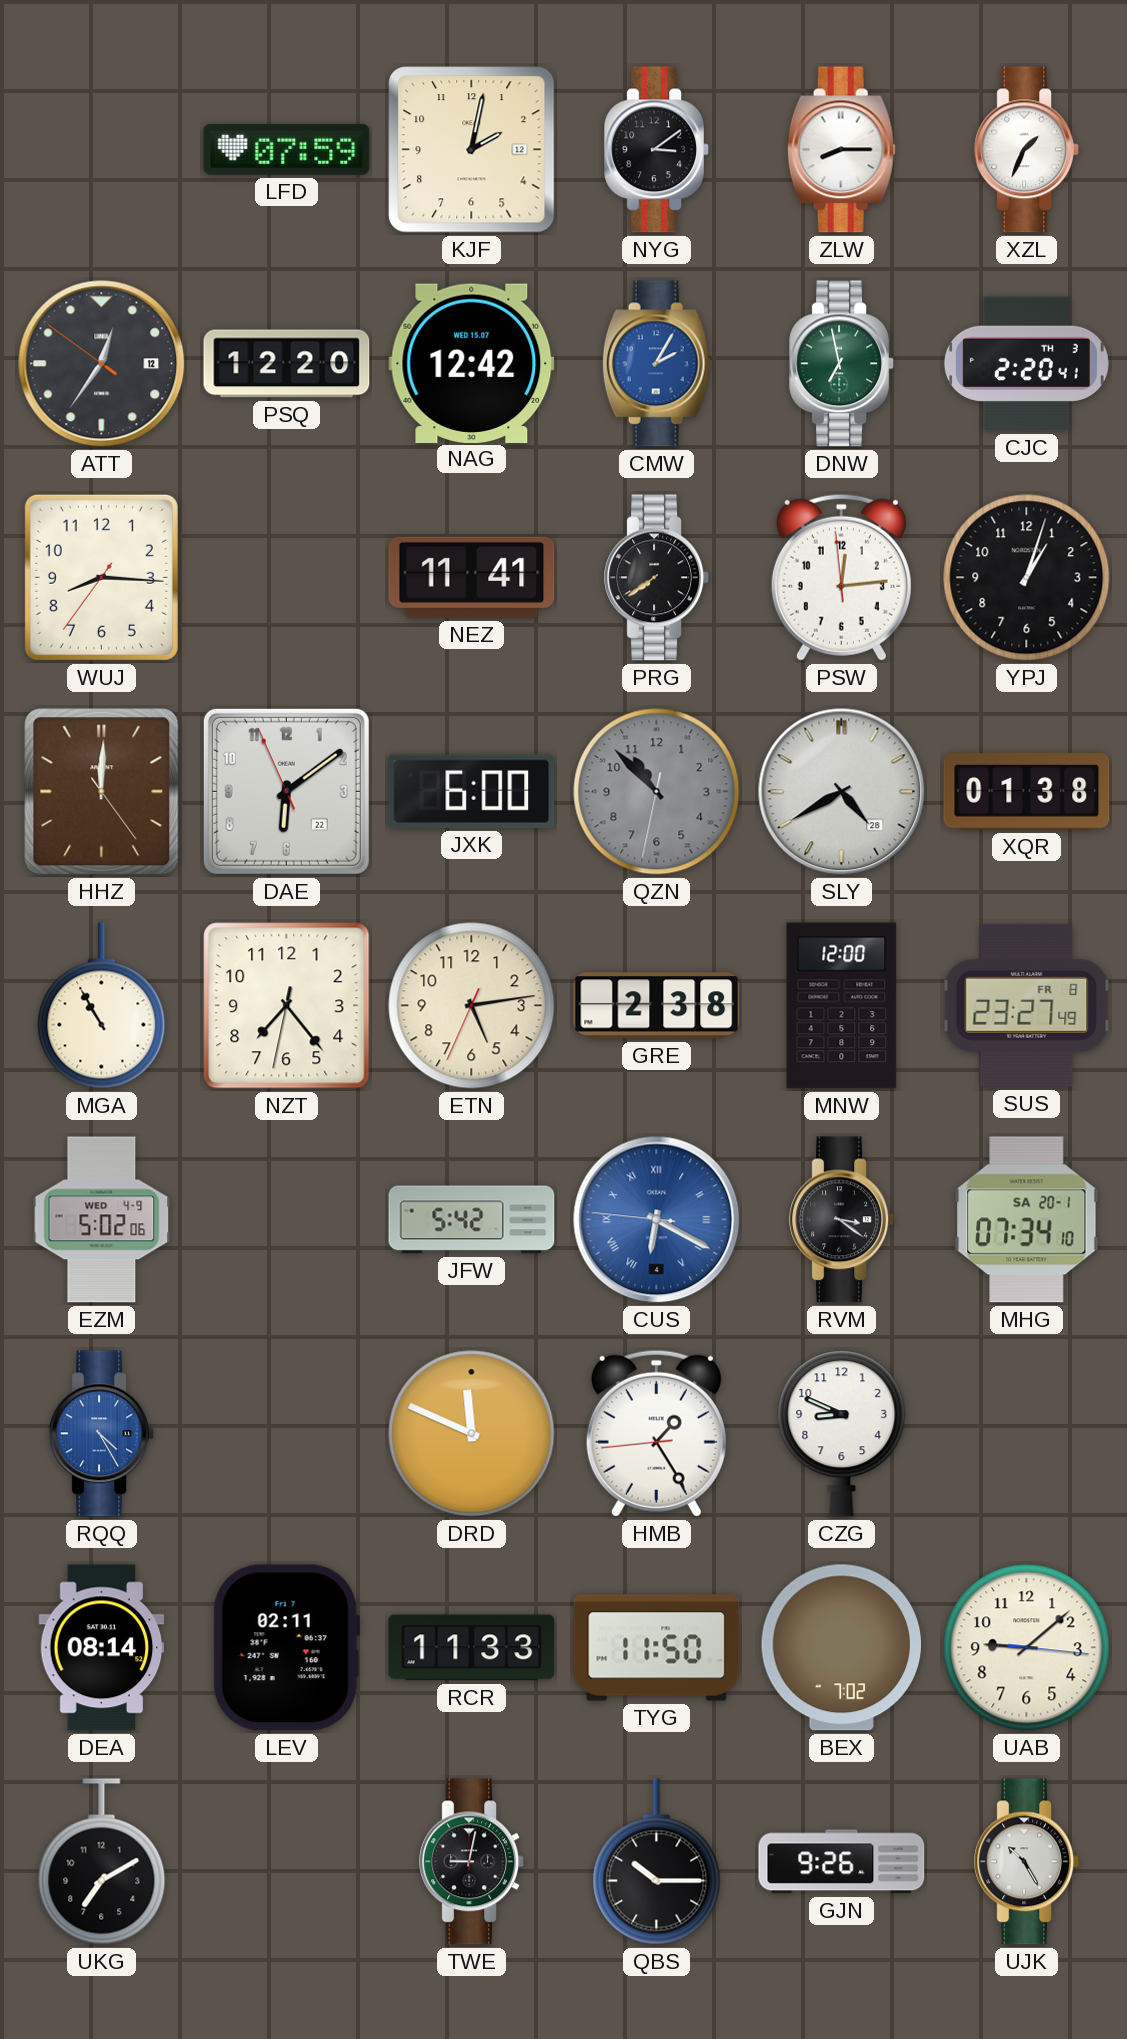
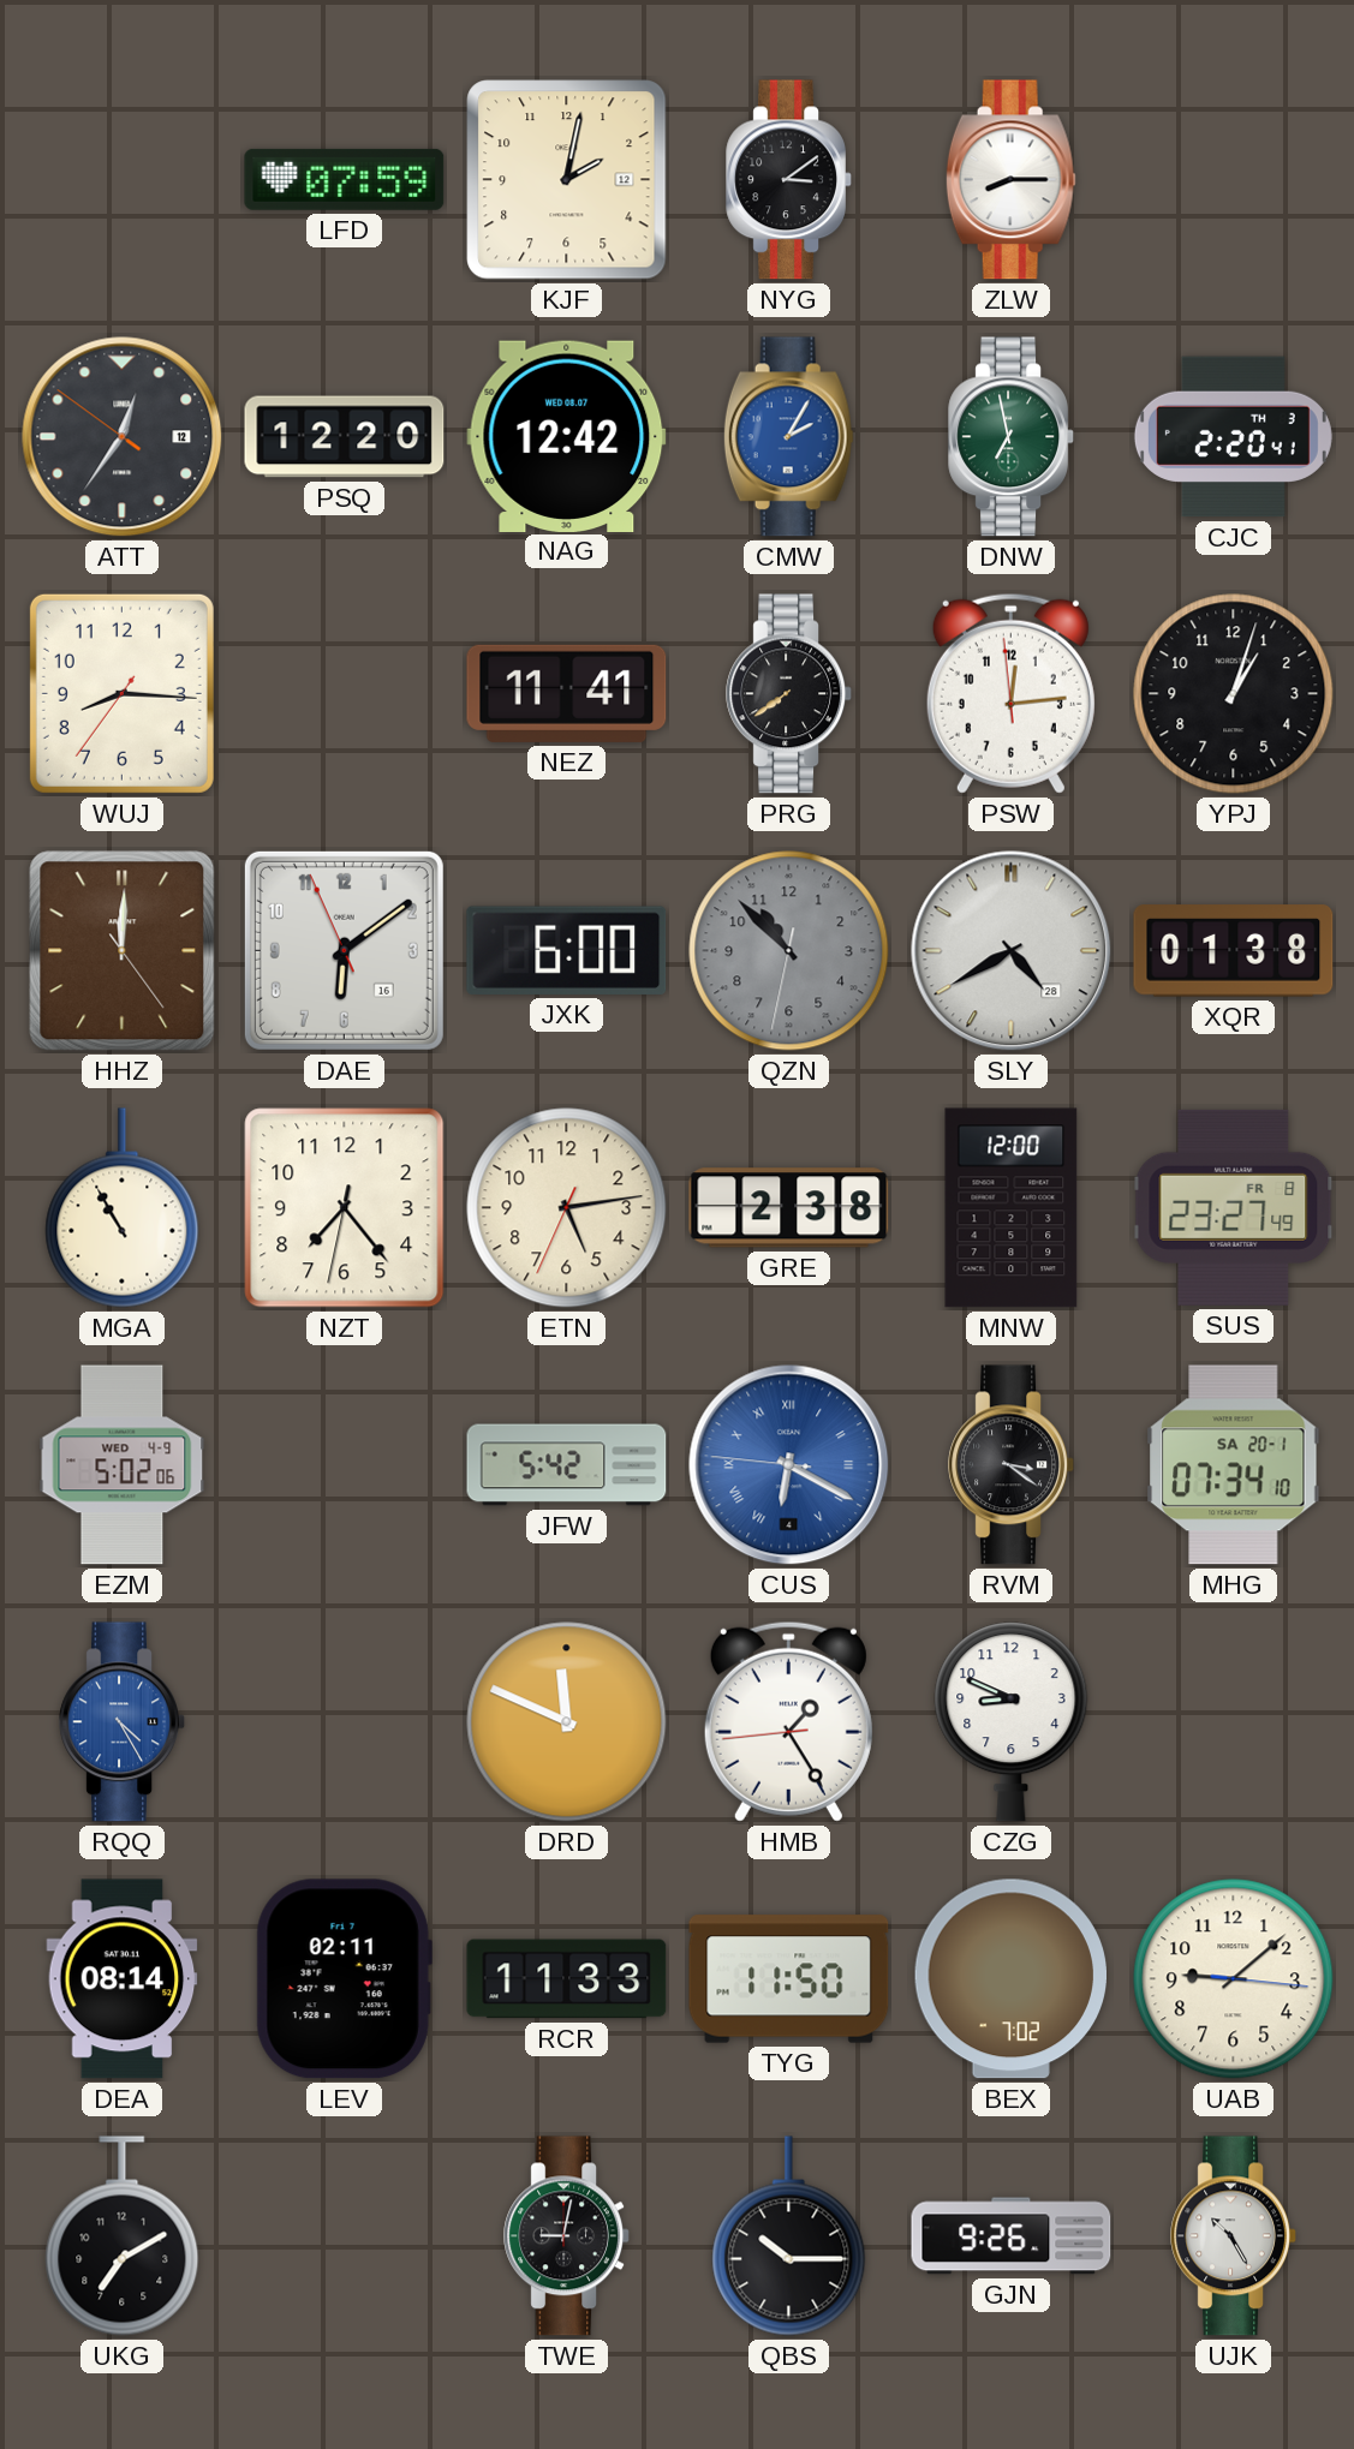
XZL: 1:34 -> none (1026, 150)
NAG date: WED 15.07 -> WED 08.07 (567, 436)
DAE date: 22 -> 16 (344, 950)
